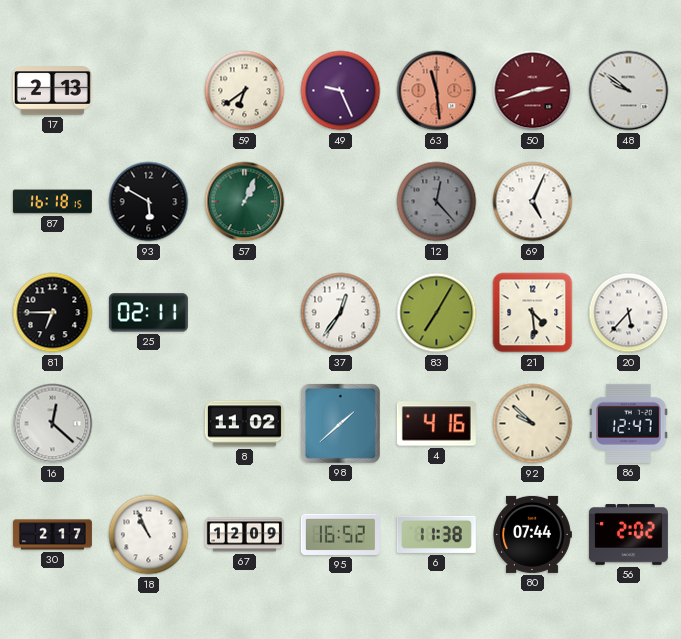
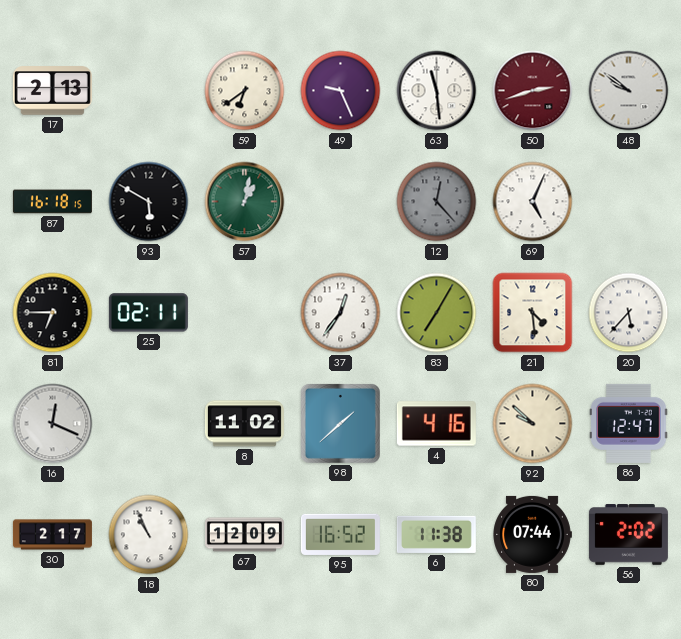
63 dial: salmon -> white (437, 91)
57: 1:04 -> 1:02 (245, 202)
16: 12:22 -> 12:19 (53, 424)
